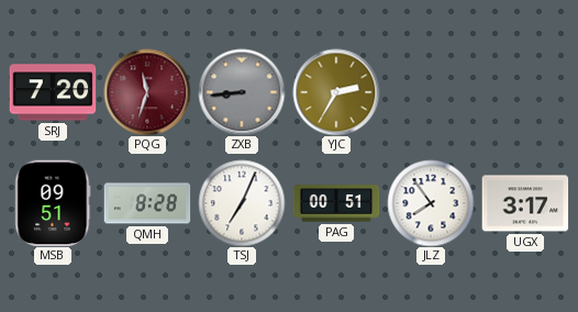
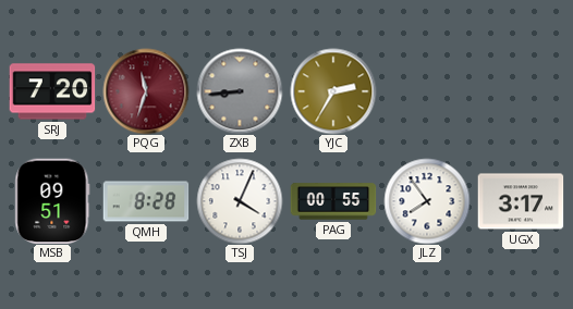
TSJ: 7:04 -> 4:04 (240, 201)
PAG: 00:51 -> 00:55 (333, 201)
